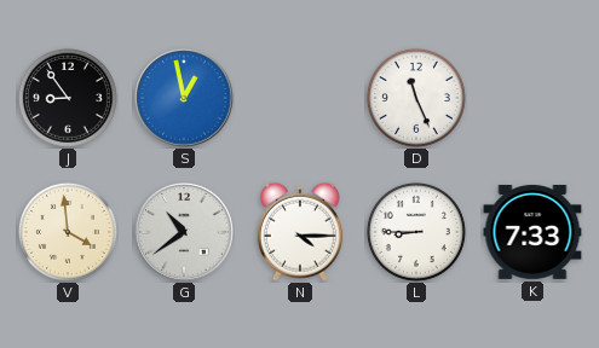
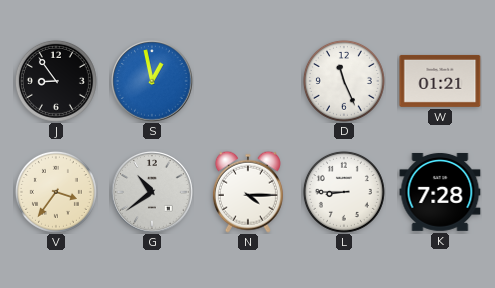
W: none -> 01:21 (440, 81)
V: 3:59 -> 3:36 (56, 192)
K: 7:33 -> 7:28 (440, 192)
